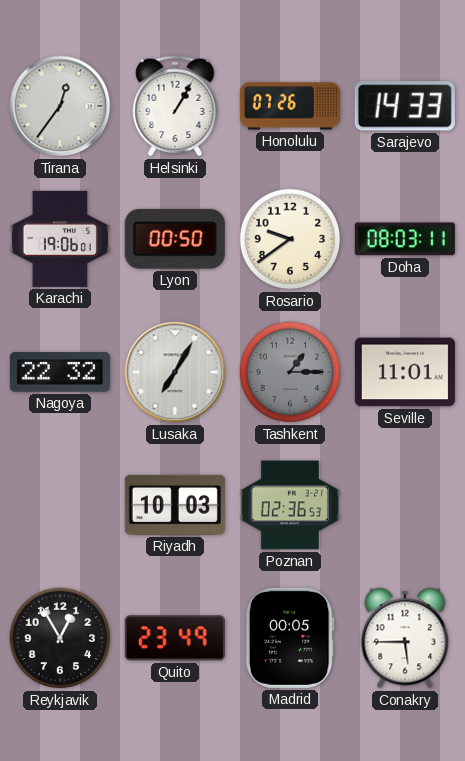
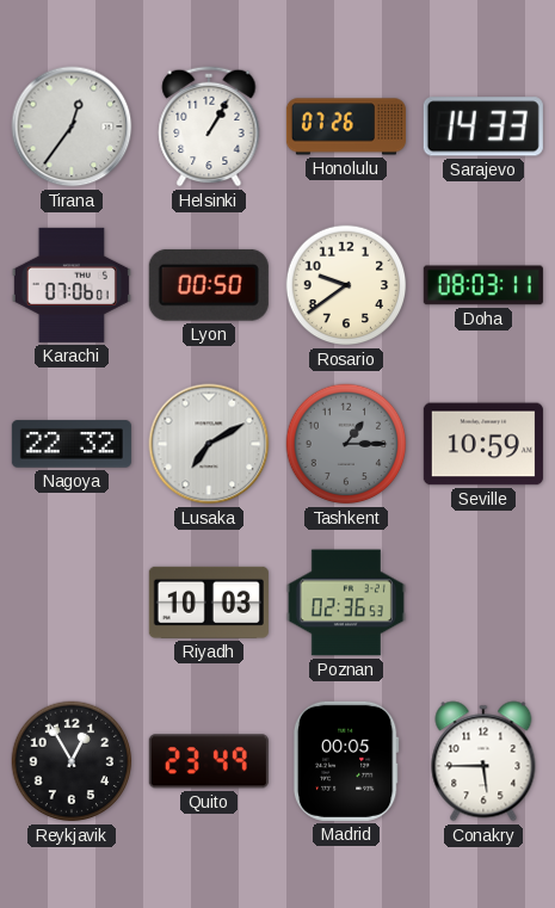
Karachi: 19:06 -> 07:06 (72, 285)
Lusaka: 7:05 -> 7:10 (209, 444)
Seville: 11:01 -> 10:59 (483, 444)
